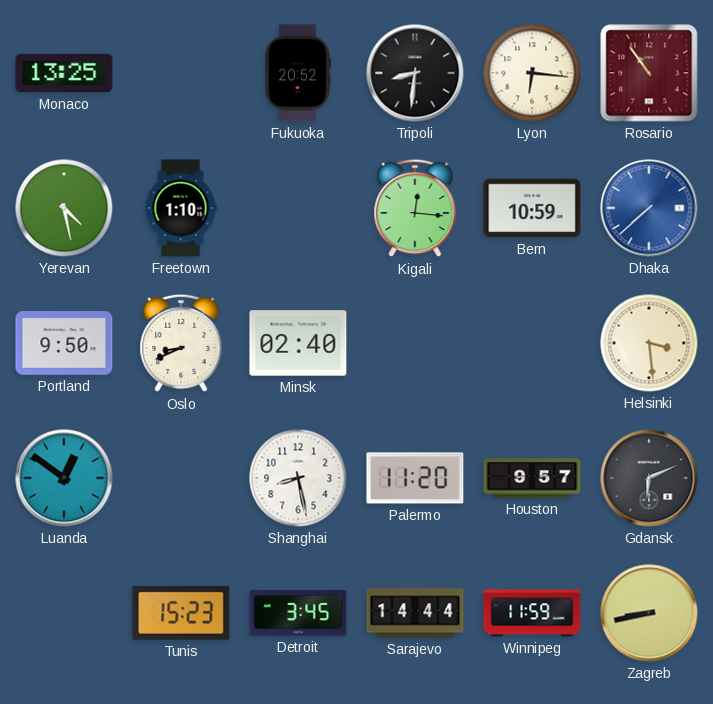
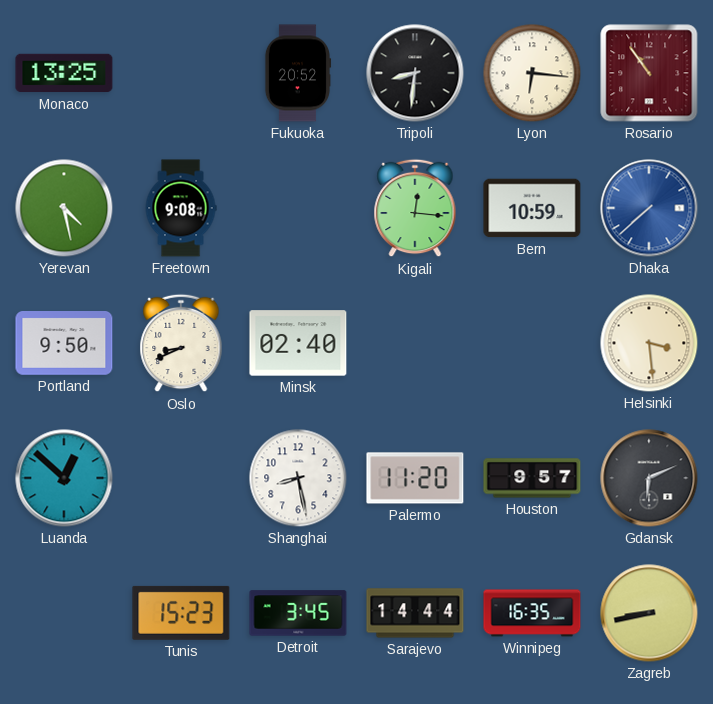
Freetown: 1:10 -> 9:08 (181, 208)
Luanda: 12:51 -> 12:52 (64, 478)
Winnipeg: 11:59 -> 16:35 (532, 613)
